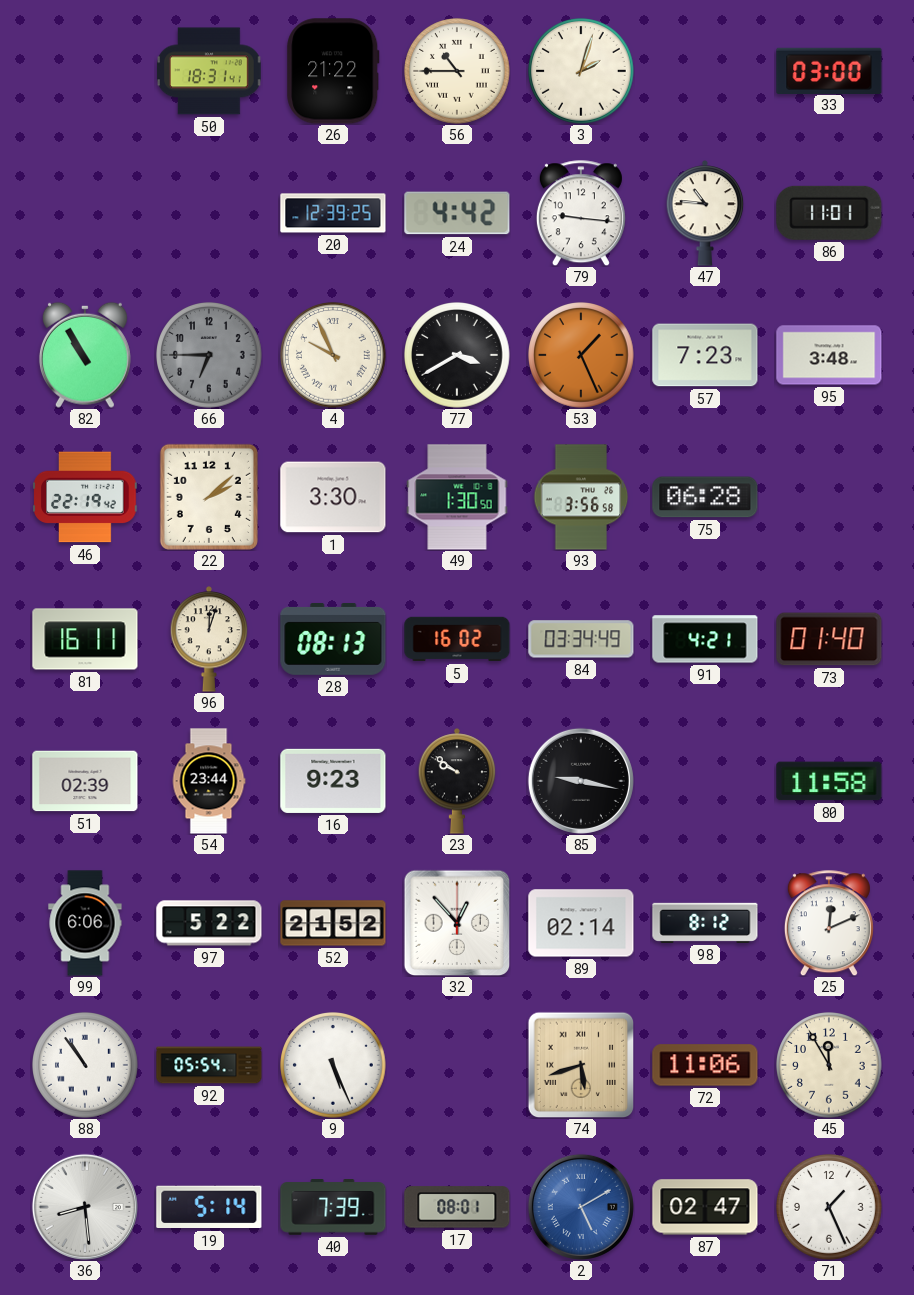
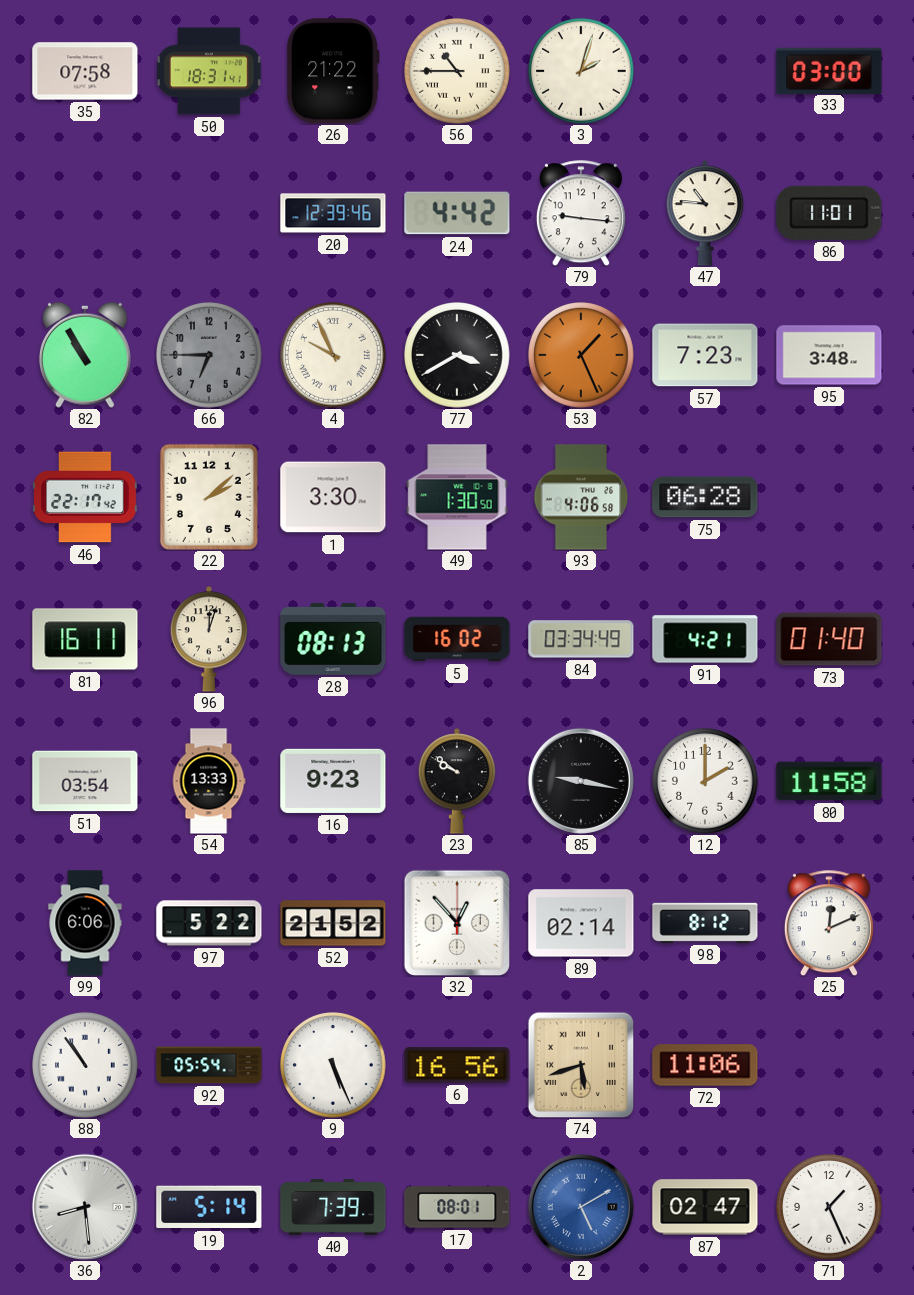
35: none -> 07:58 (85, 71)
20: 12:39:25 -> 12:39:46 (333, 213)
46: 22:19 -> 22:17 (85, 497)
93: 3:56 -> 4:06 (581, 497)
51: 02:39 -> 03:54 (85, 781)
54: 23:44 -> 13:33 (209, 781)
12: none -> 2:00 (705, 782)
6: none -> 16:56 (457, 1065)
45: 11:55 -> none (829, 1066)
